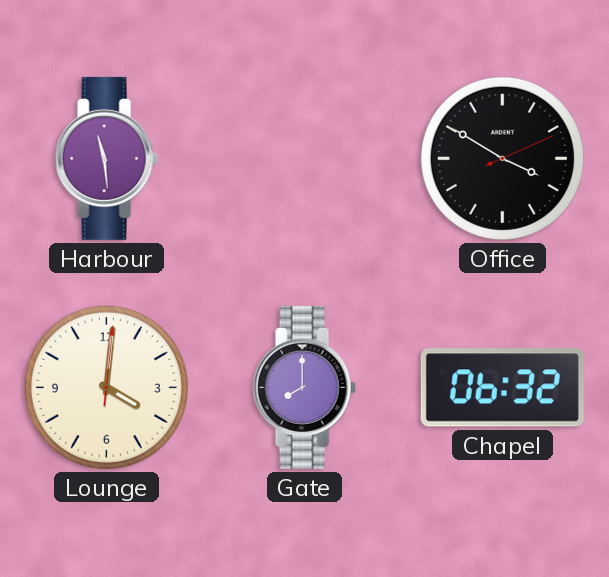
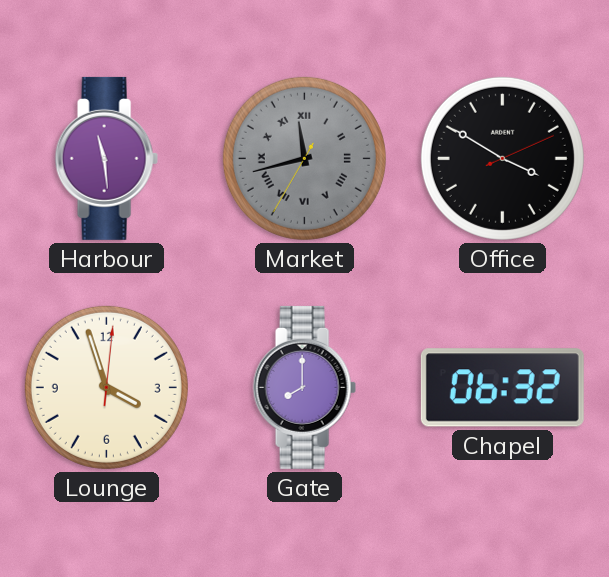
Market: none -> 11:42 (304, 158)
Lounge: 4:01 -> 3:57 (106, 387)
